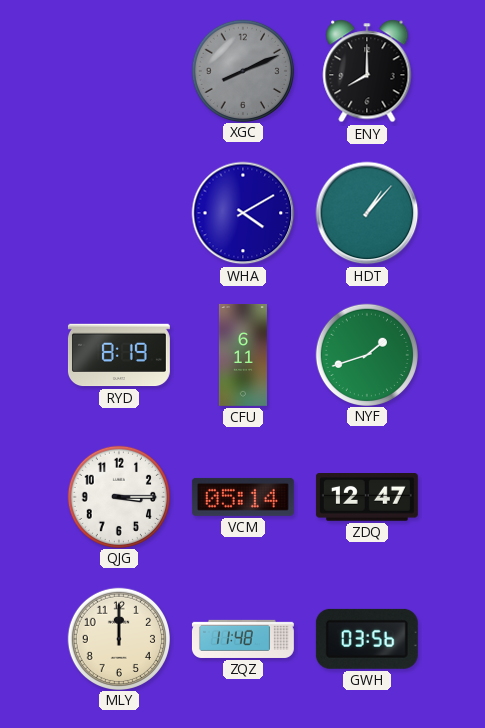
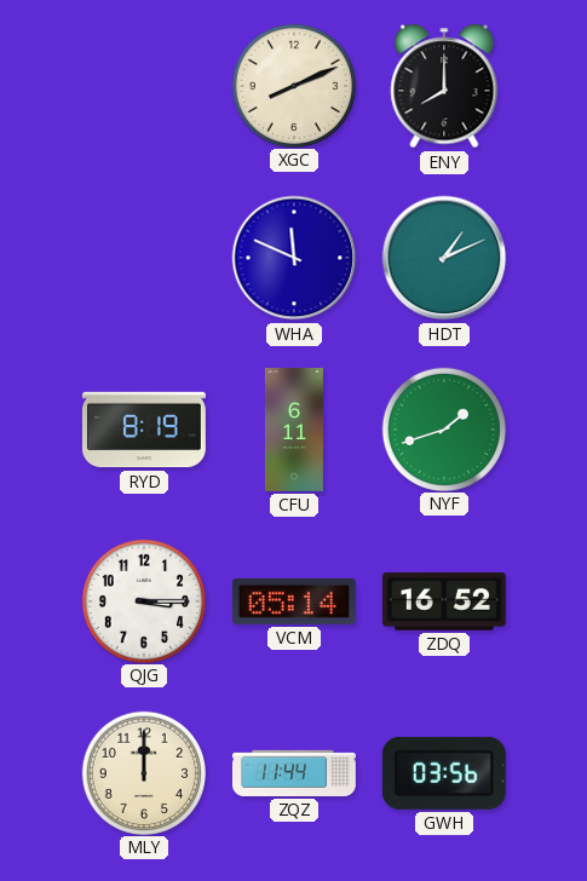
XGC dial: grey -> cream (293, 85)
WHA: 4:10 -> 11:49 (294, 258)
HDT: 1:07 -> 1:11 (444, 258)
ZDQ: 12:47 -> 16:52 (444, 603)
ZQZ: 11:48 -> 11:44 (294, 773)
